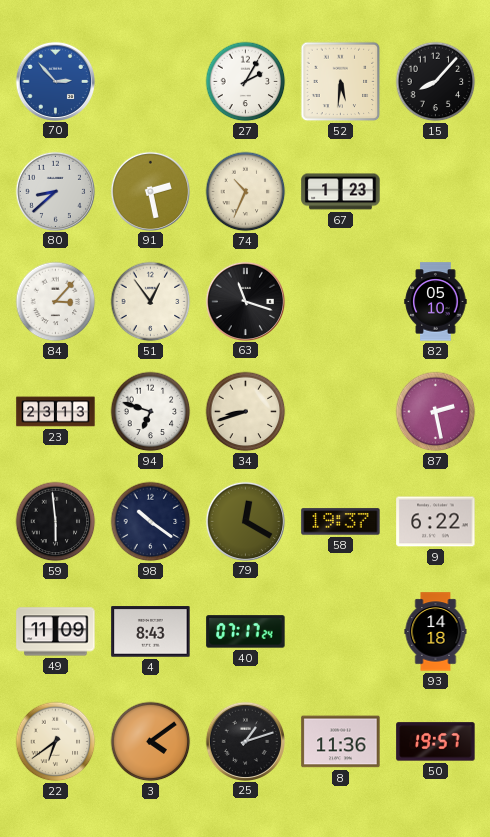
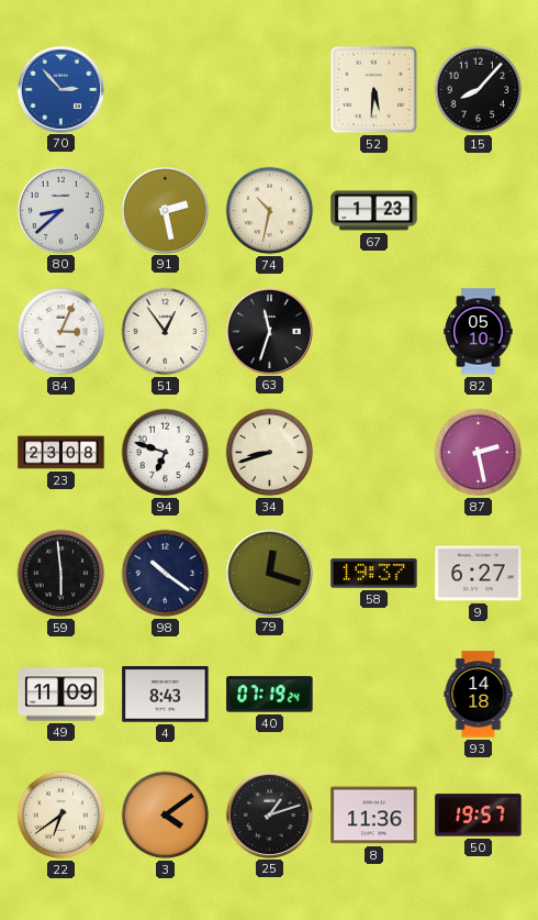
27: 2:05 -> none (246, 82)
74: 10:34 -> 10:32 (270, 211)
84: 3:07 -> 3:04 (61, 332)
63: 11:18 -> 11:33 (269, 331)
23: 23:13 -> 23:08 (61, 453)
79: 12:20 -> 12:18 (269, 573)
9: 6:22 -> 6:27 (479, 574)
40: 07:17 -> 07:19 (270, 695)
